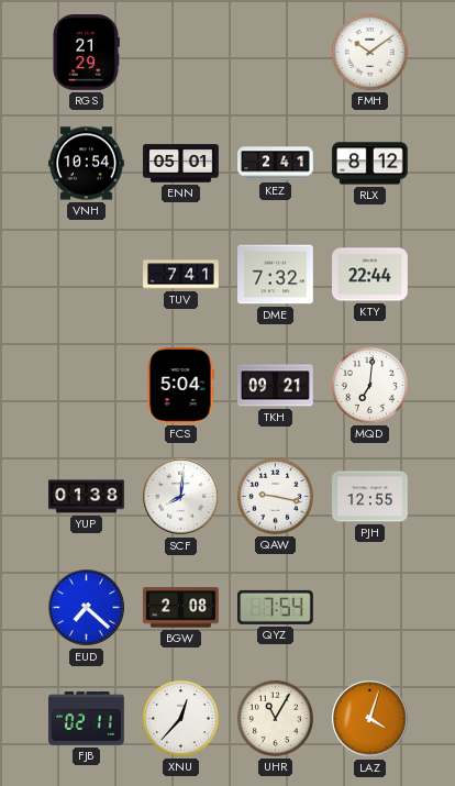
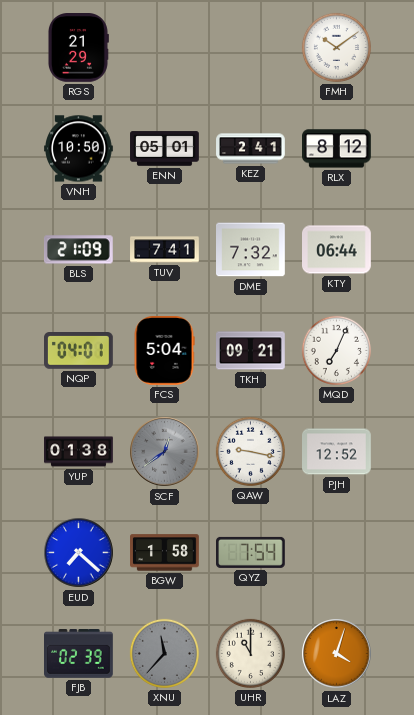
VNH: 10:54 -> 10:50 (79, 149)
BLS: none -> 21:09 (78, 250)
KTY: 22:44 -> 06:44 (337, 250)
NQP: none -> 04:01 (79, 351)
MQD: 7:01 -> 7:04 (336, 350)
SCF: 8:01 -> 12:39 (165, 452)
SCF dial: white -> grey (165, 452)
PJH: 12:55 -> 12:52 (337, 452)
BGW: 2:08 -> 1:58 (165, 553)
FJB: 02:11 -> 02:39 (79, 654)
XNU: 12:37 -> 11:37 (164, 653)
XNU dial: white -> grey (164, 653)
UHR: 11:05 -> 11:00 (250, 653)
